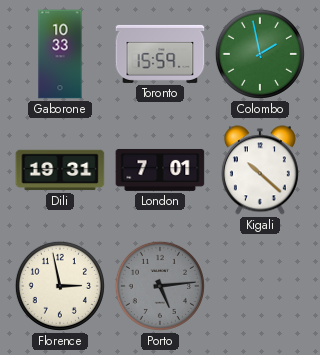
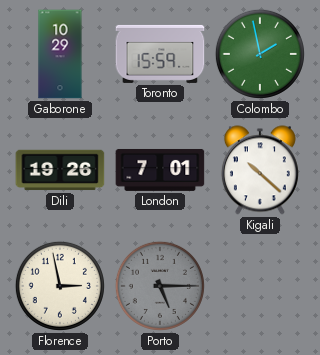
Gaborone: 10:33 -> 10:29 (60, 54)
Dili: 19:31 -> 19:26 (60, 170)
Porto: 5:14 -> 5:15 (160, 286)
